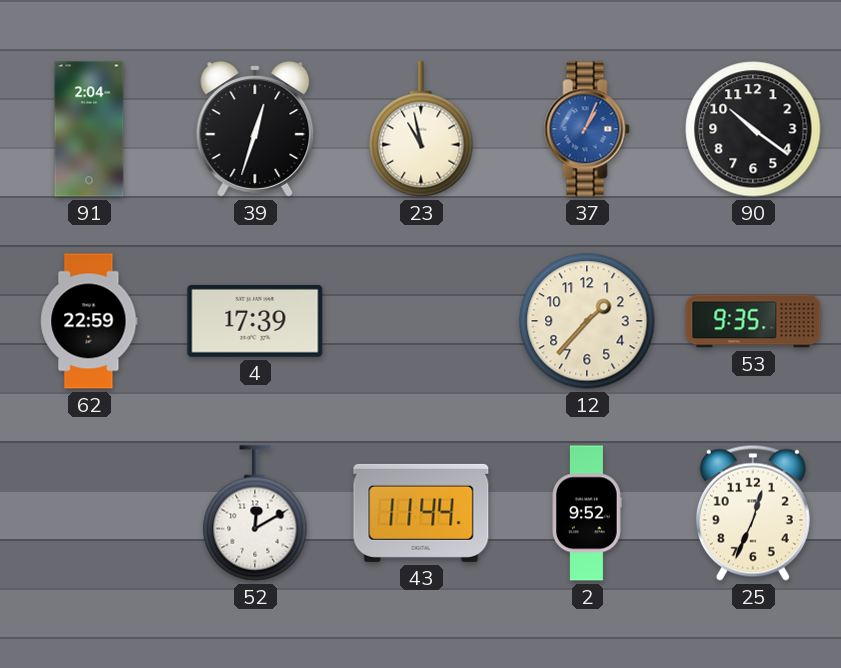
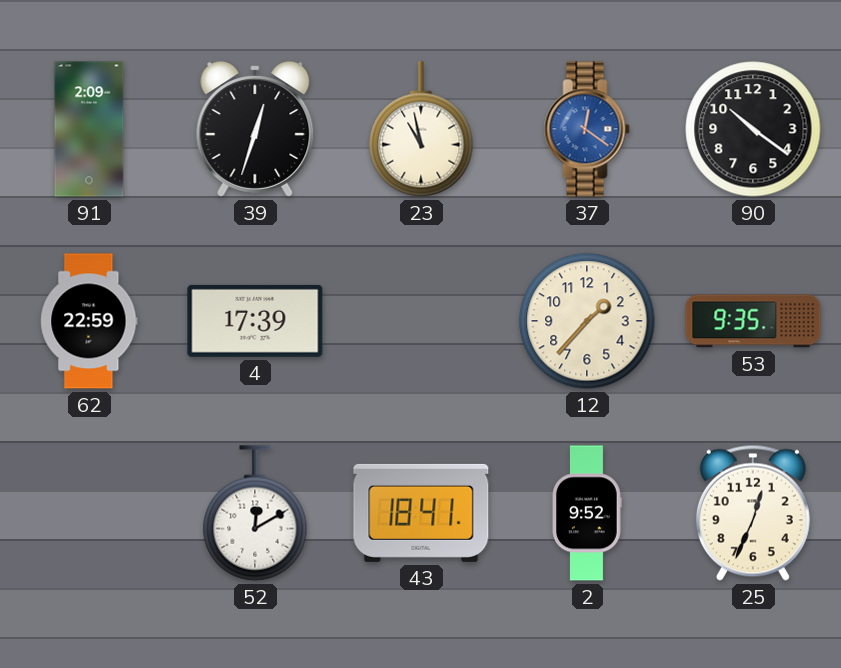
91: 2:04 -> 2:09 (89, 129)
37: 1:04 -> 12:21 (587, 129)
43: 11:44 -> 18:41 (421, 513)
